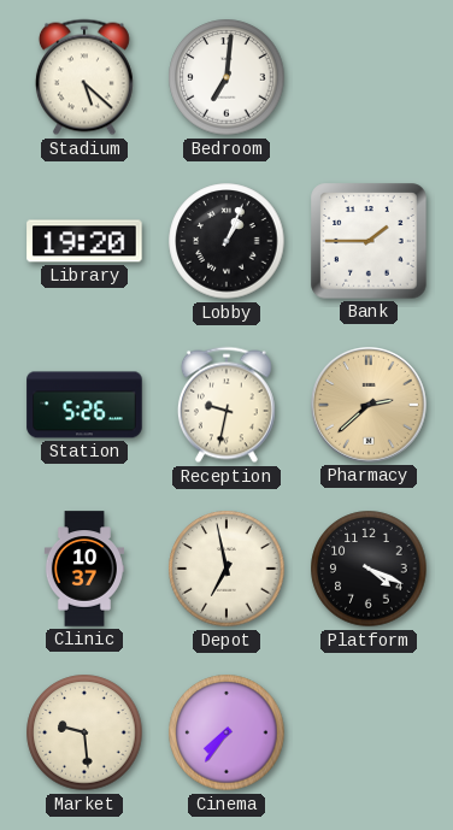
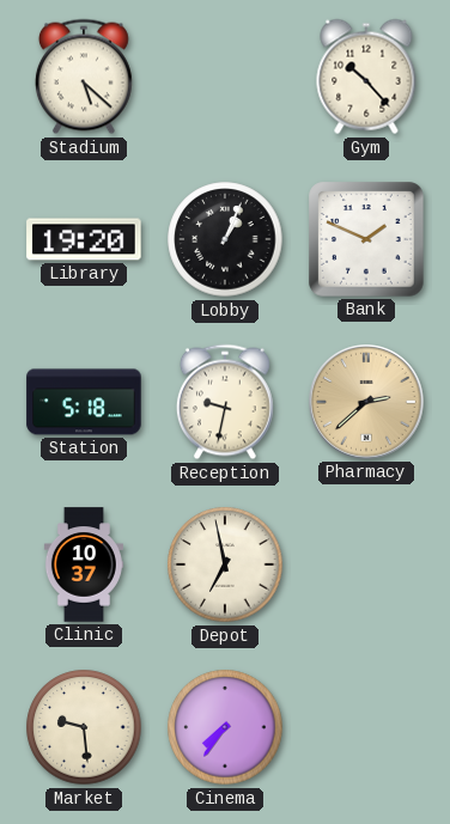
Bedroom: 7:01 -> none (226, 77)
Gym: none -> 10:23 (366, 77)
Bank: 1:45 -> 1:49 (366, 239)
Station: 5:26 -> 5:18 (84, 402)
Platform: 4:19 -> none (369, 569)
